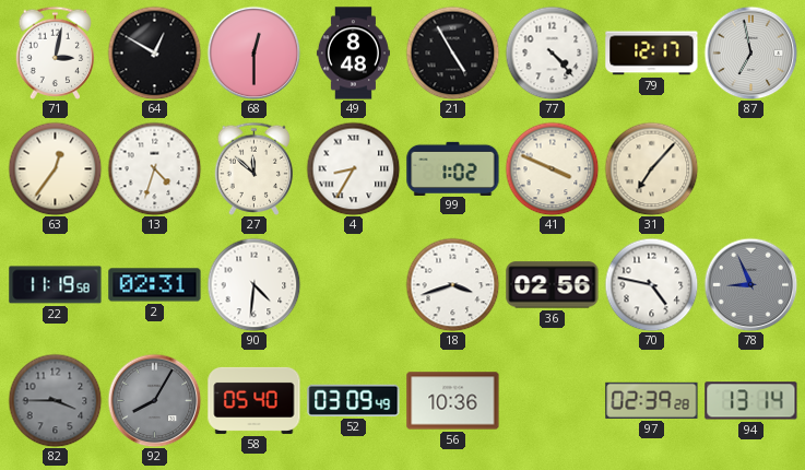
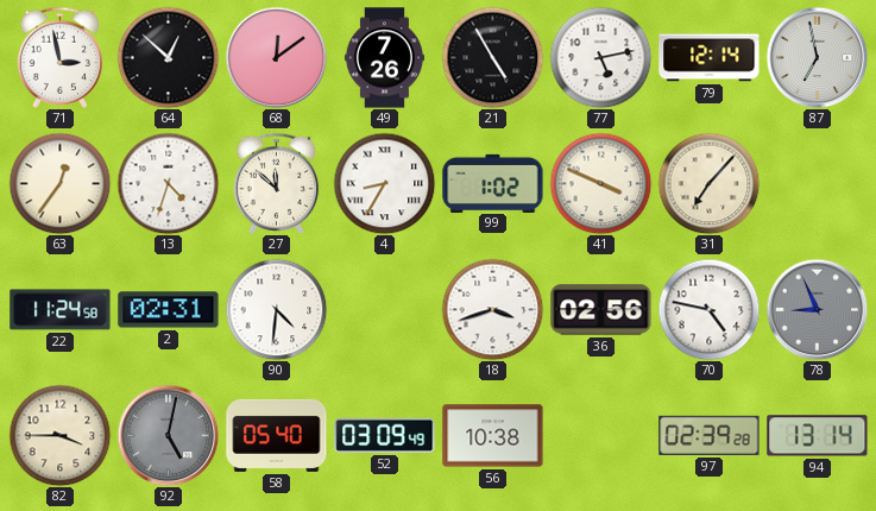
71: 3:02 -> 2:58 (61, 57)
64: 12:50 -> 12:52 (168, 57)
68: 12:30 -> 12:09 (276, 57)
49: 8:48 -> 7:26 (384, 58)
77: 4:23 -> 5:13 (600, 57)
79: 12:17 -> 12:14 (710, 58)
22: 11:19 -> 11:24 (61, 310)
82 dial: grey -> cream (59, 435)
92: 8:05 -> 5:02 (168, 435)
56: 10:36 -> 10:38 (493, 436)
